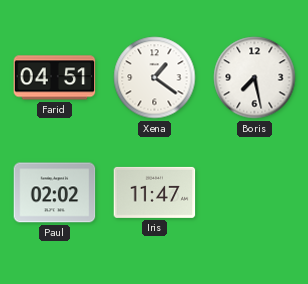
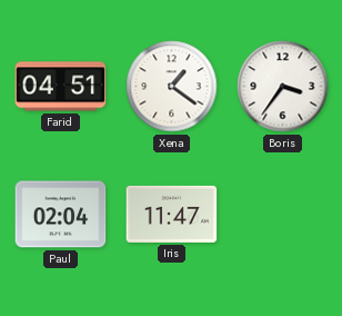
Boris: 7:28 -> 3:36 (283, 87)
Paul: 02:02 -> 02:04 (61, 215)
